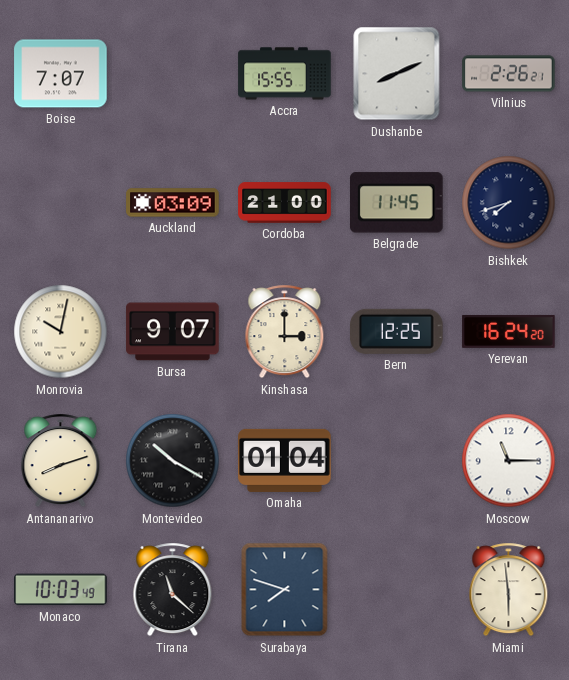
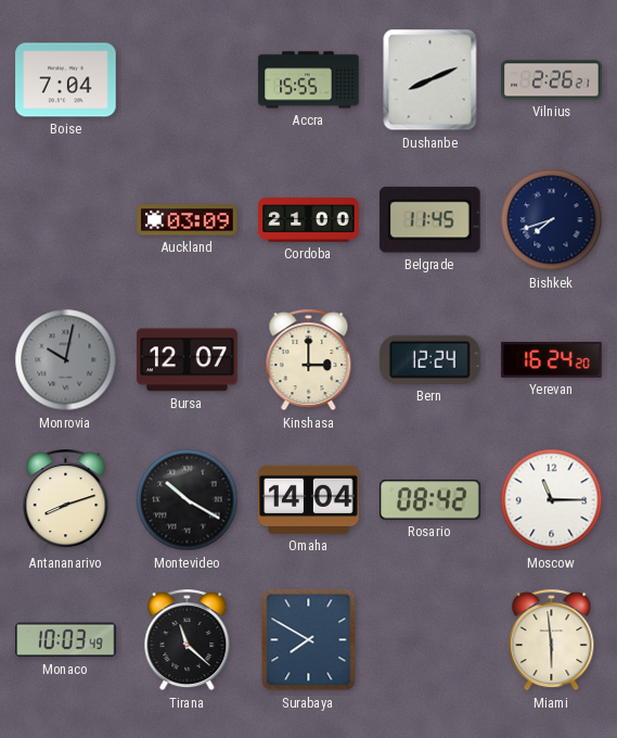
Boise: 7:07 -> 7:04 (66, 80)
Monrovia dial: cream -> grey (66, 360)
Bursa: 9:07 -> 12:07 (188, 360)
Bern: 12:25 -> 12:24 (430, 359)
Omaha: 01:04 -> 14:04 (309, 499)
Rosario: none -> 08:42 (430, 500)
Surabaya: 7:48 -> 7:50 (309, 640)
